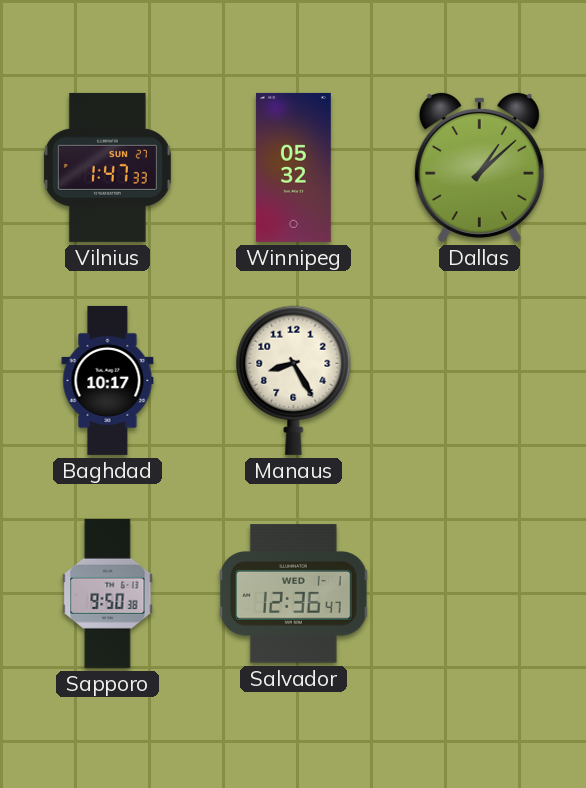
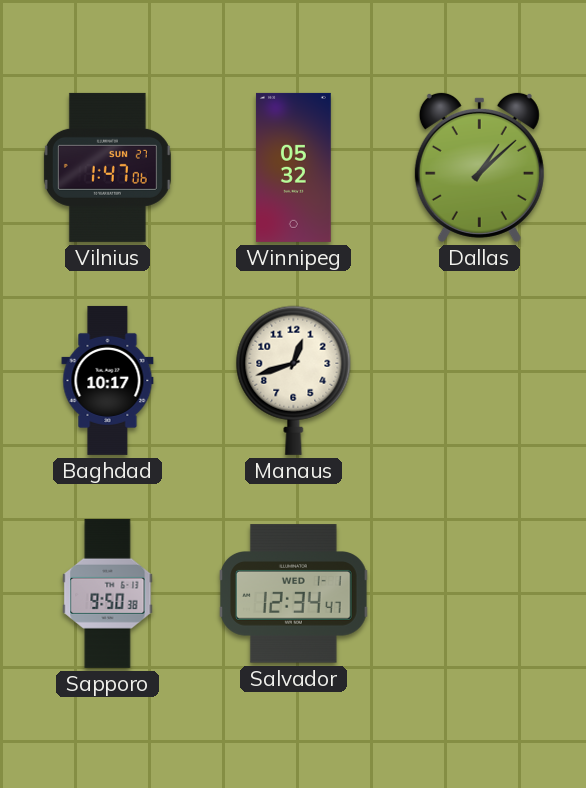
Vilnius: 1:47:33 -> 1:47:06 (107, 167)
Manaus: 8:25 -> 12:42 (294, 380)
Salvador: 12:36 -> 12:34 (294, 594)
